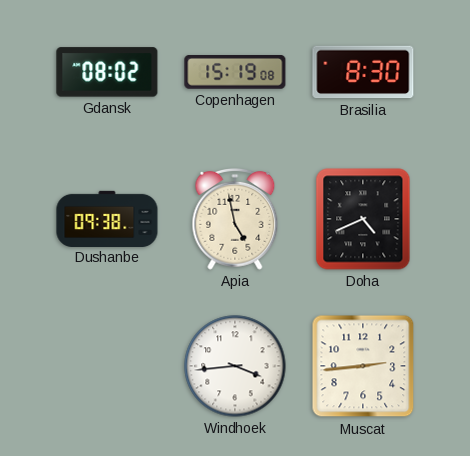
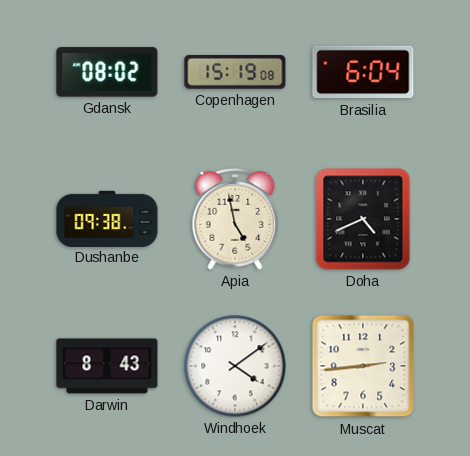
Brasilia: 8:30 -> 6:04 (363, 72)
Darwin: none -> 8:43 (107, 366)
Windhoek: 3:44 -> 4:09 (235, 366)
